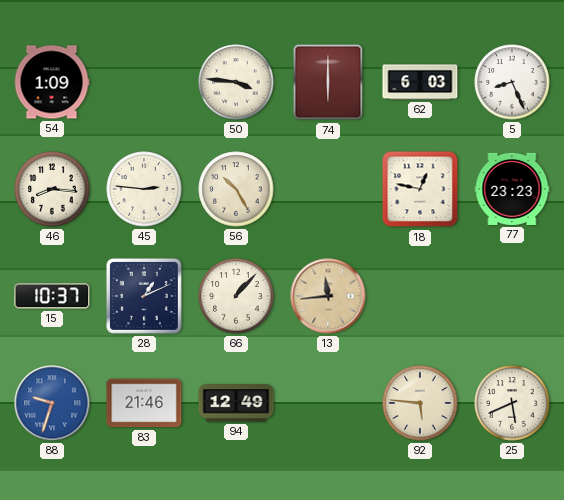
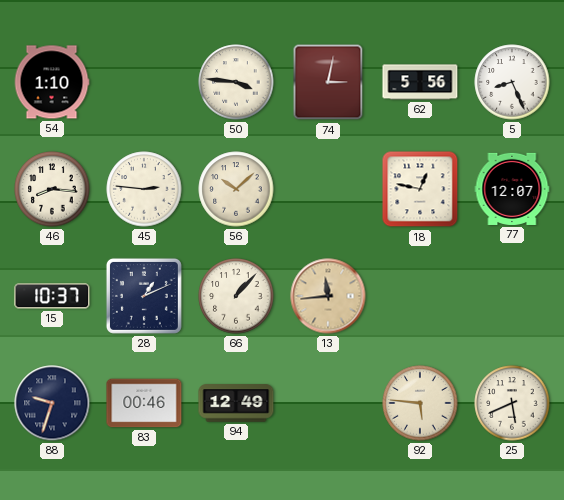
54: 1:09 -> 1:10 (52, 82)
74: 6:00 -> 3:02 (328, 82)
62: 6:03 -> 5:56 (420, 82)
56: 10:25 -> 10:08 (236, 189)
77: 23:23 -> 12:07 (512, 189)
88 dial: blue -> navy (52, 403)
83: 21:46 -> 00:46 (144, 403)
